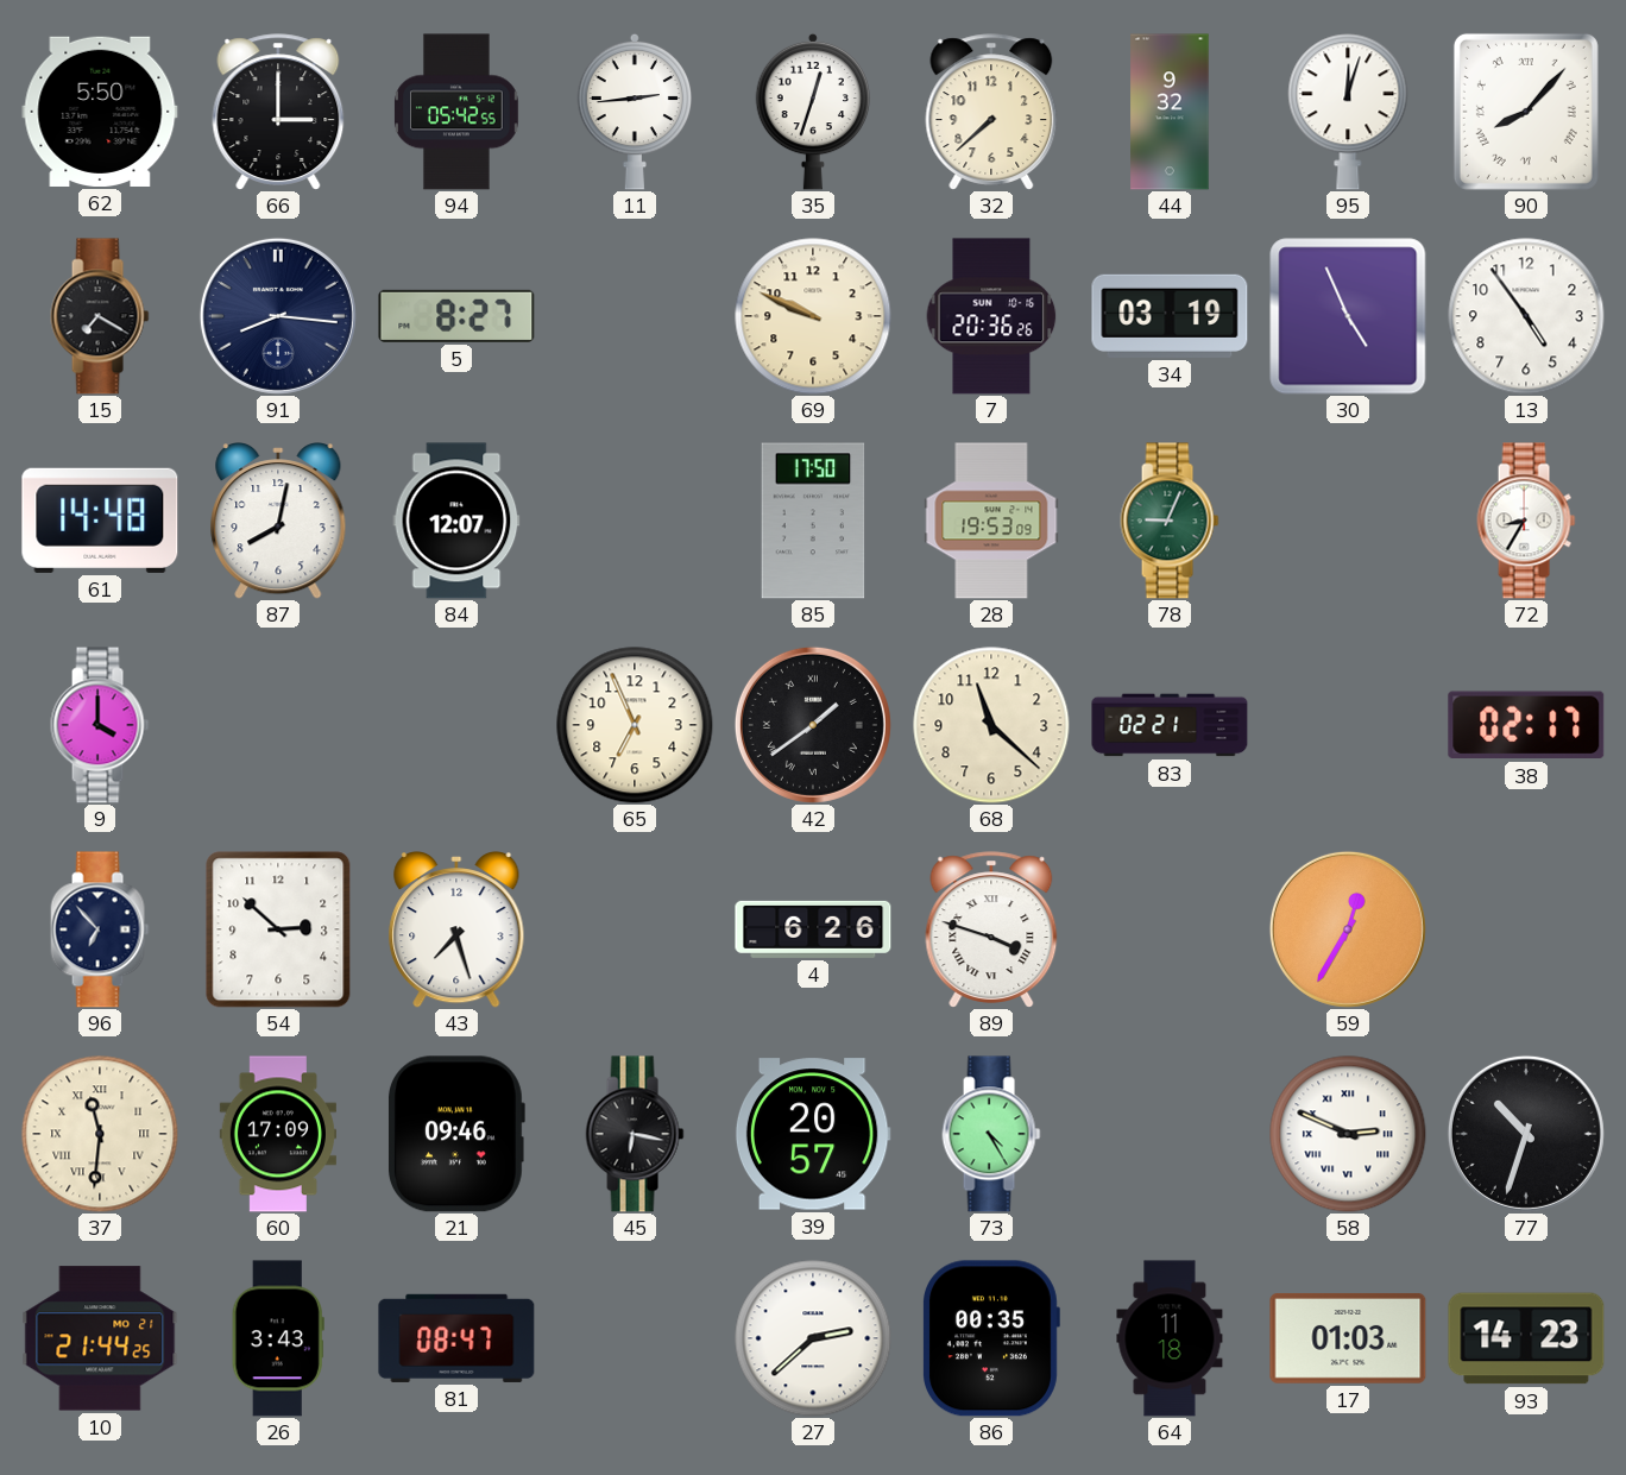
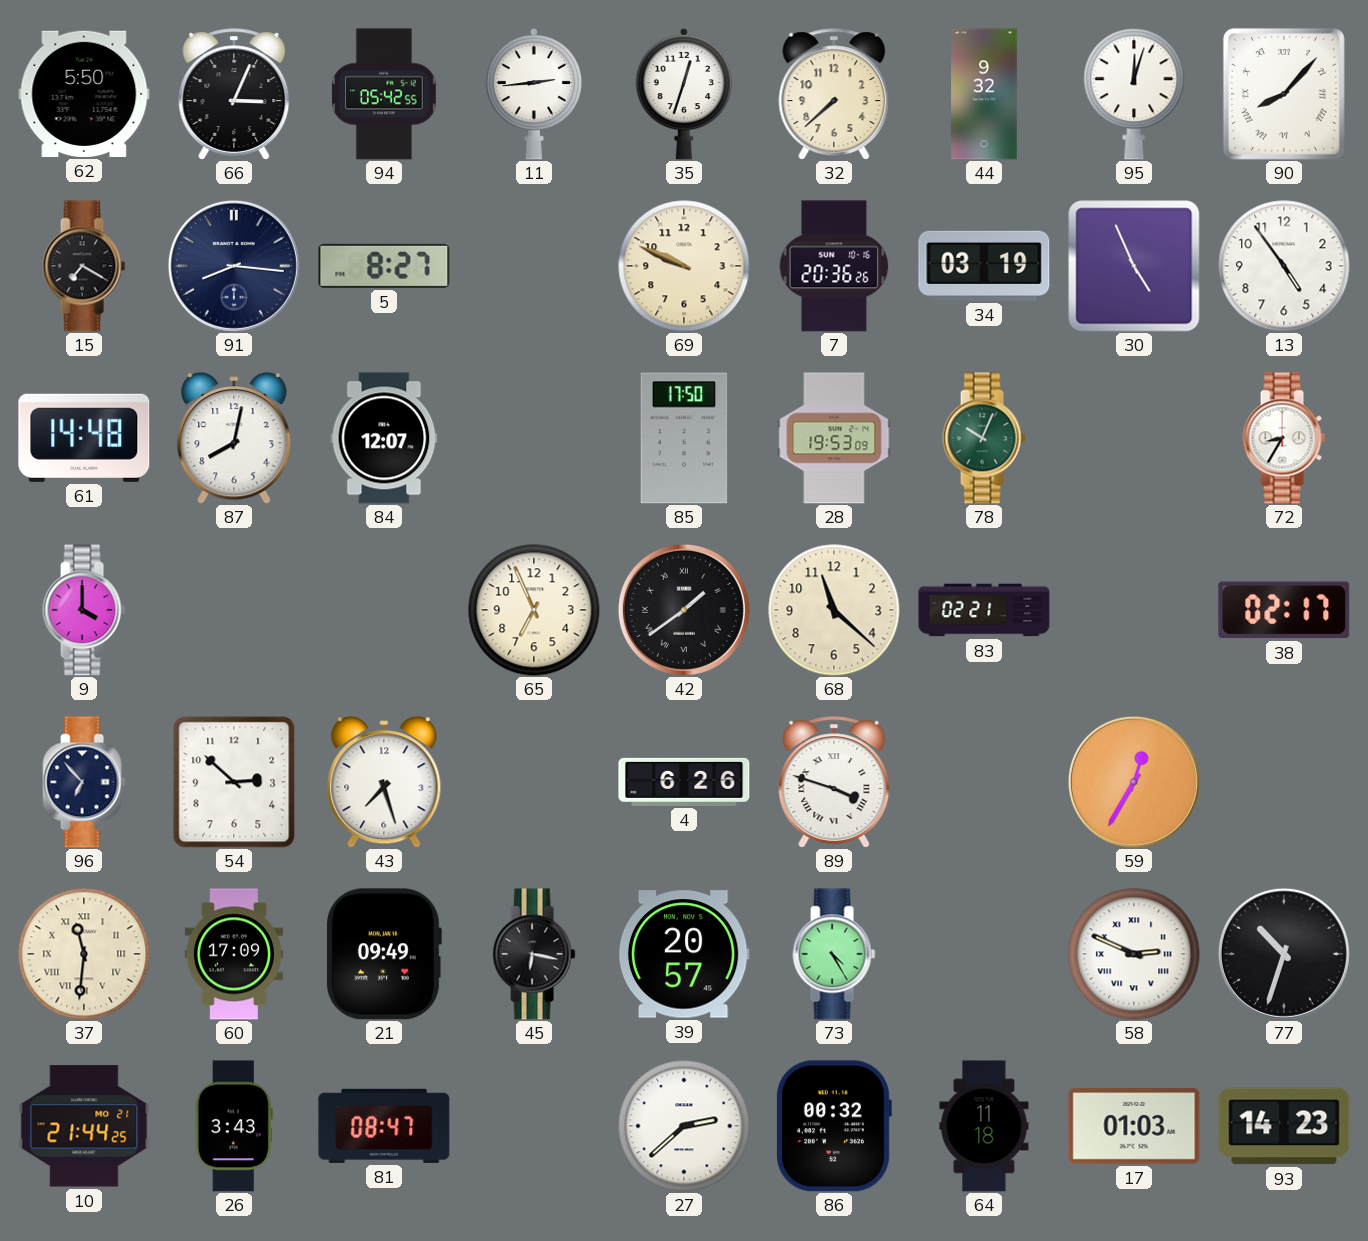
66: 3:00 -> 3:04 (234, 94)
78: 9:04 -> 10:04 (984, 438)
21: 09:46 -> 09:49 (384, 954)
86: 00:35 -> 00:32 (834, 1126)
